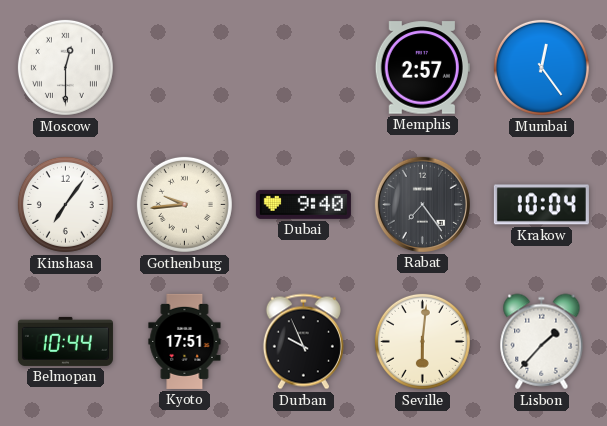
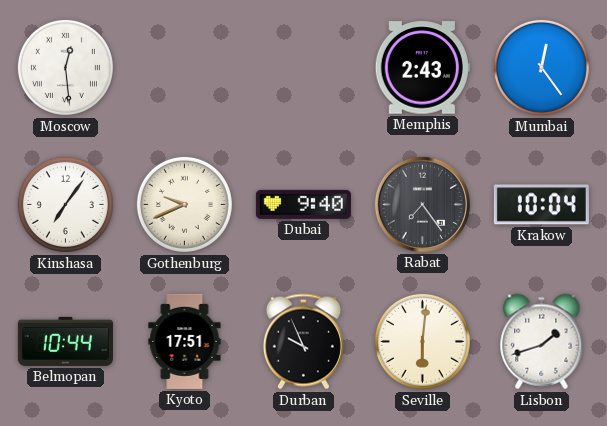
Moscow: 12:30 -> 12:29 (65, 67)
Memphis: 2:57 -> 2:43 (422, 68)
Gothenburg: 9:44 -> 9:41 (184, 204)
Lisbon: 1:37 -> 1:42 (542, 342)
